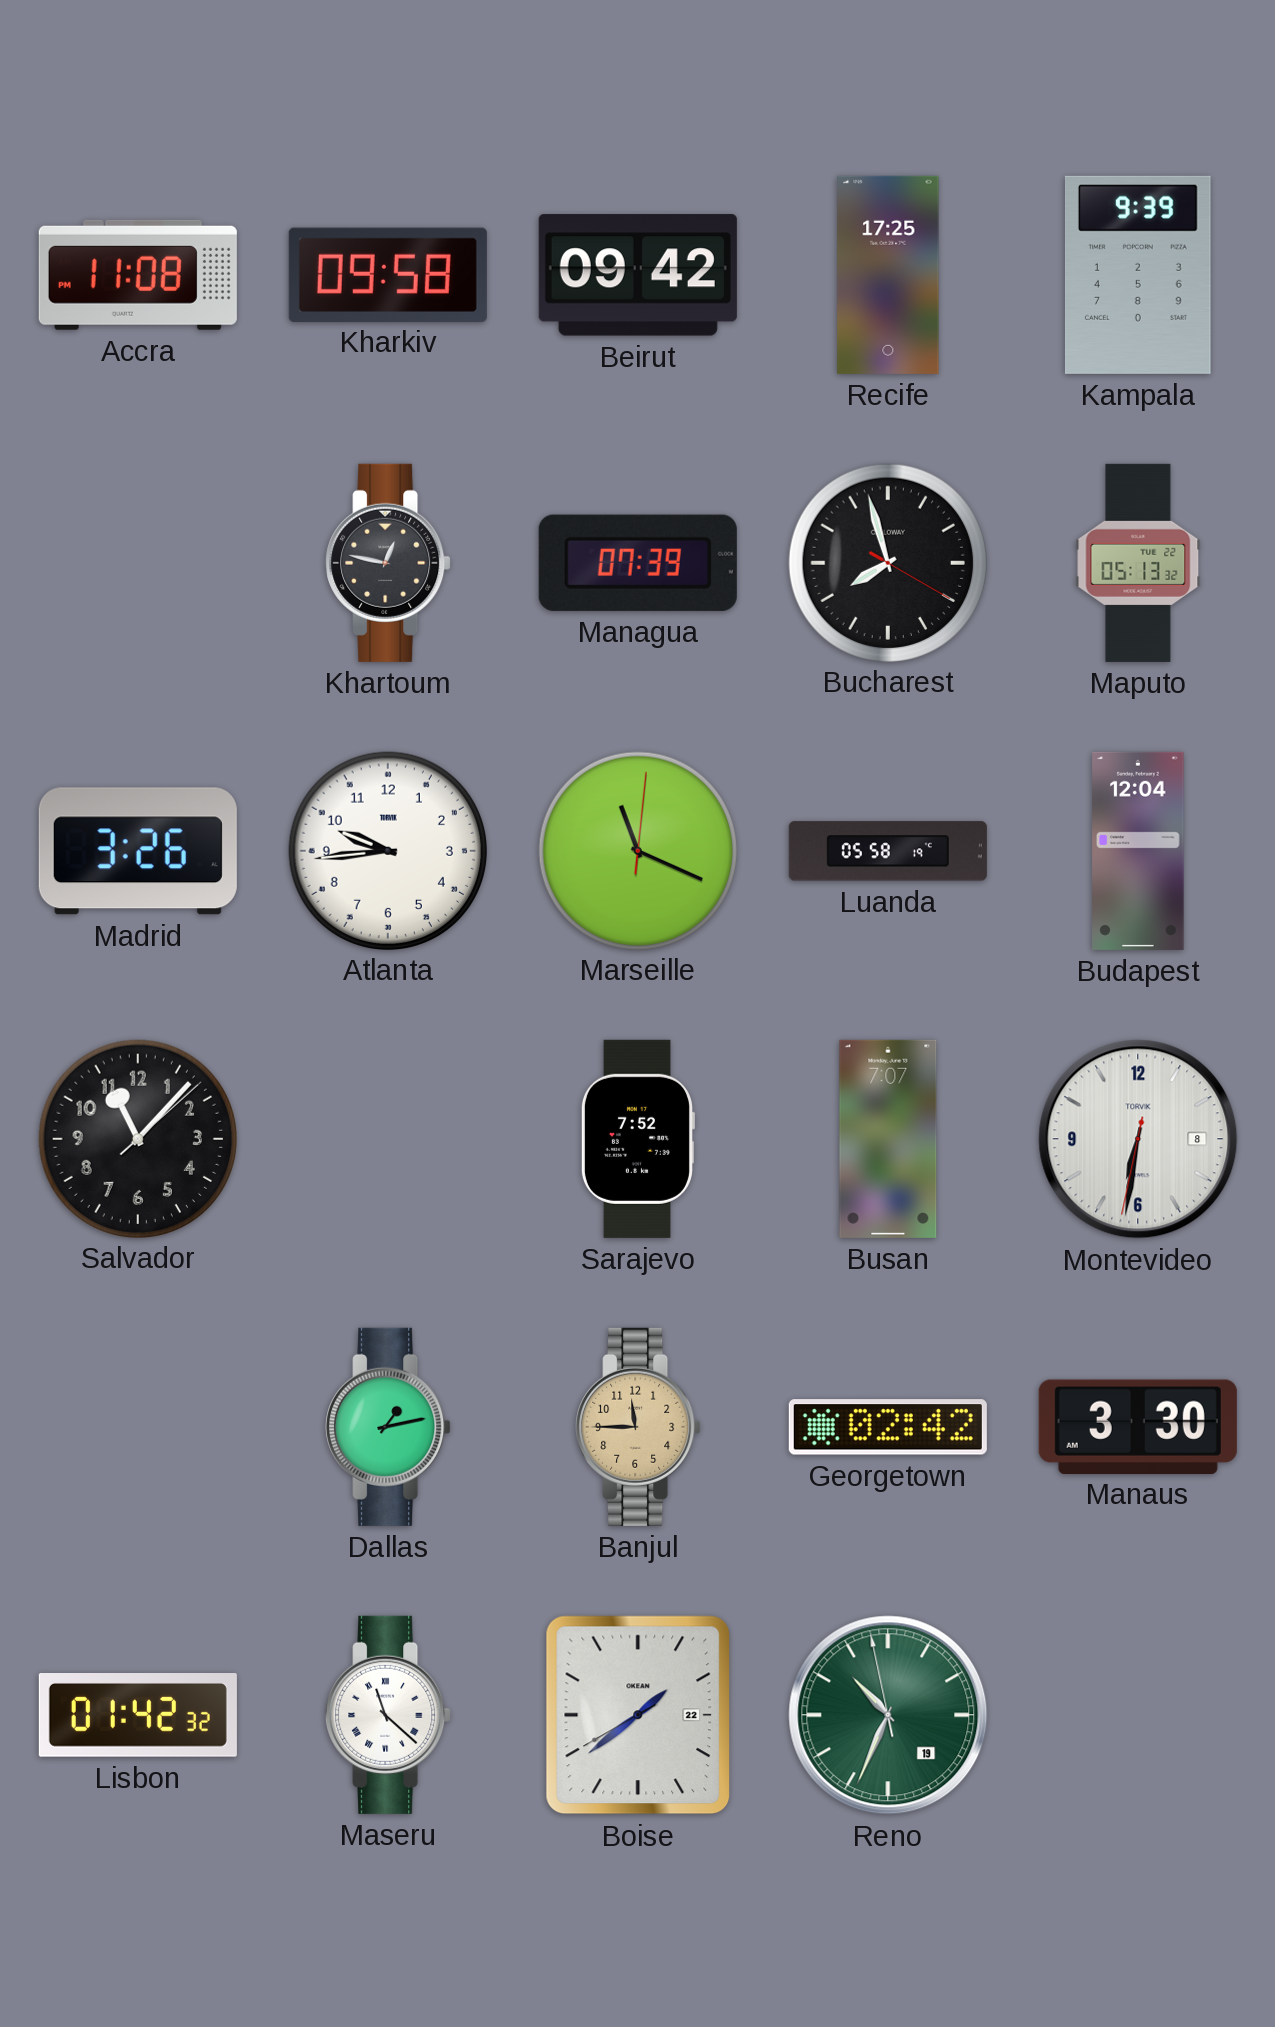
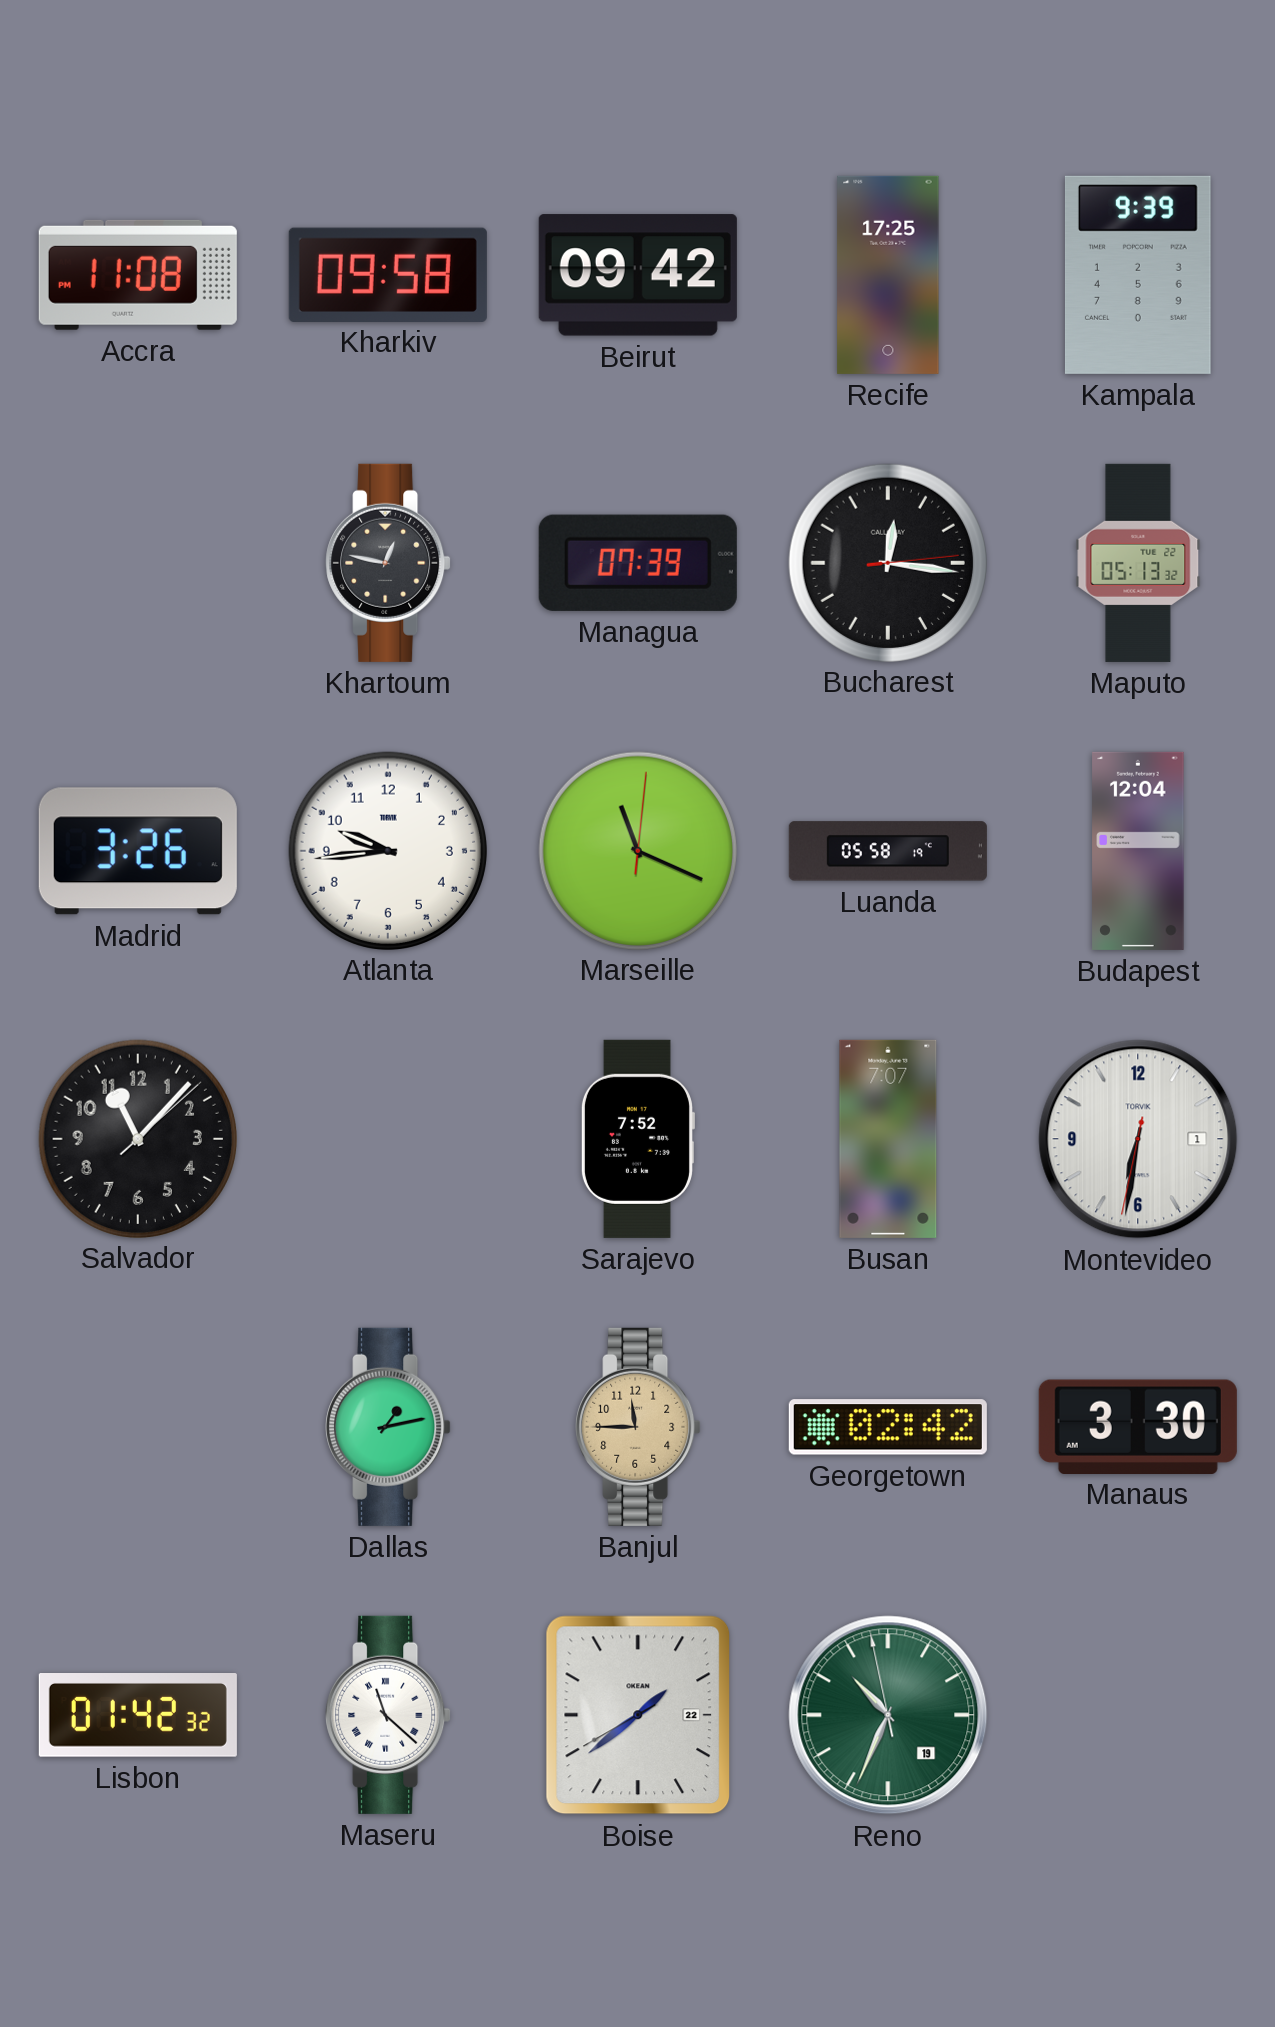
Bucharest: 7:57 -> 12:16 (887, 562)
Montevideo date: 8 -> 1 (1138, 1139)
